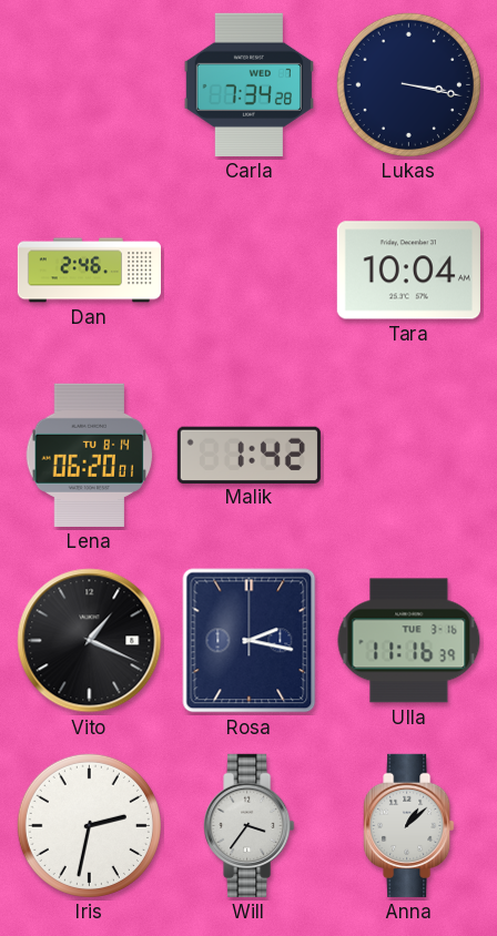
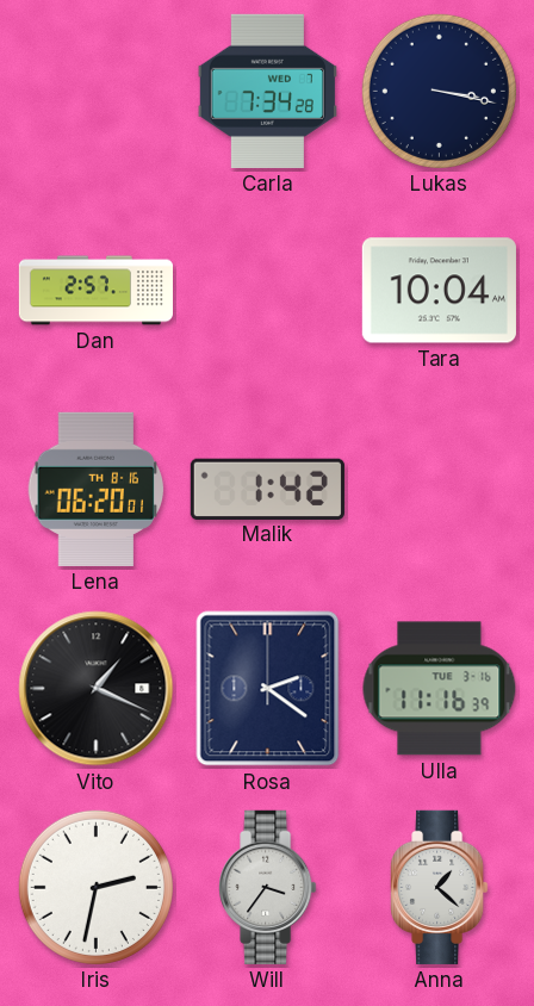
Dan: 2:46 -> 2:57 (95, 291)
Lena date: TU 8-14 -> TH 8-16 (97, 489)
Rosa: 2:17 -> 2:21 (268, 689)
Anna: 1:08 -> 1:22 (440, 887)
